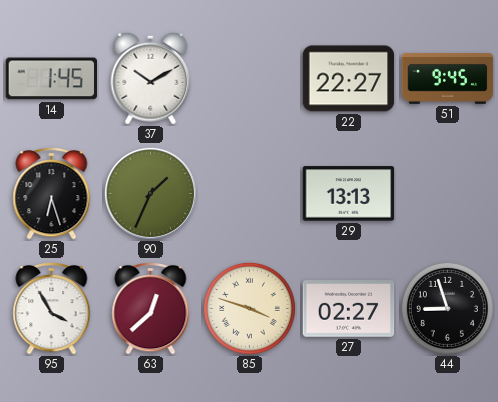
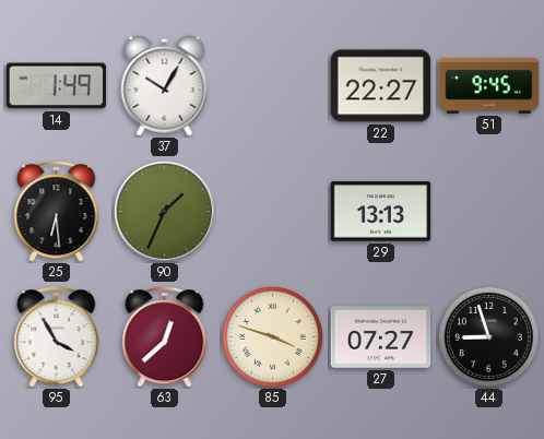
14: 1:45 -> 1:49 (57, 86)
37: 10:10 -> 10:05 (165, 85)
25: 6:27 -> 6:29 (57, 211)
27: 02:27 -> 07:27 (381, 337)
